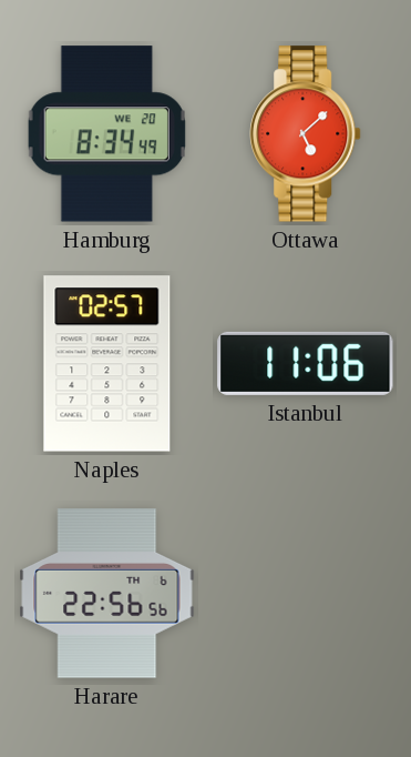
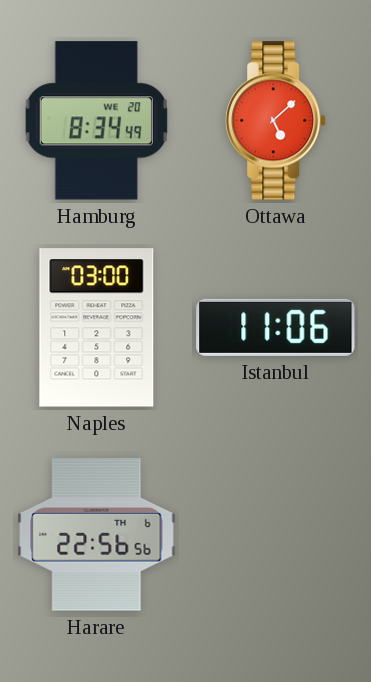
Naples: 02:57 -> 03:00 (97, 328)
